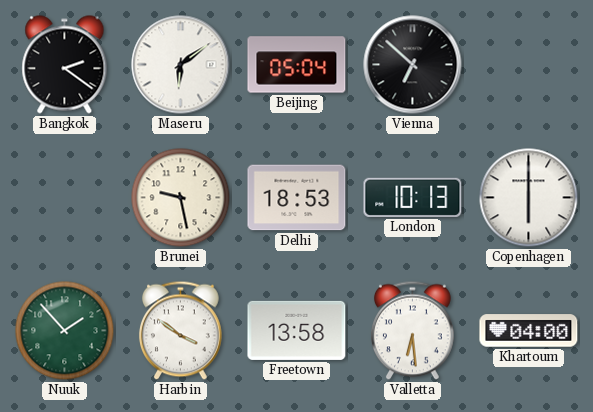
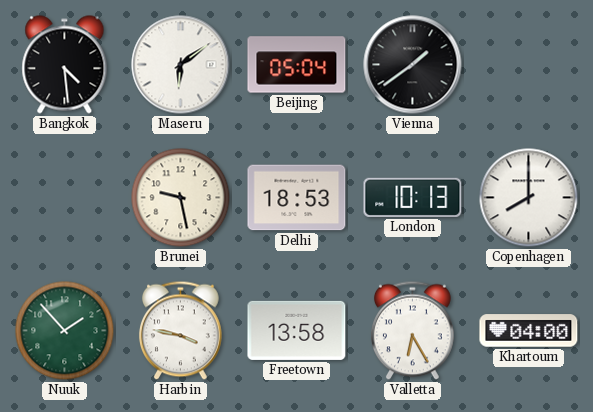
Bangkok: 2:21 -> 4:29 (65, 65)
Vienna: 6:52 -> 1:39 (413, 65)
Copenhagen: 6:00 -> 8:00 (529, 198)
Harbin: 3:51 -> 3:47 (181, 331)
Valletta: 6:29 -> 6:25 (413, 331)
